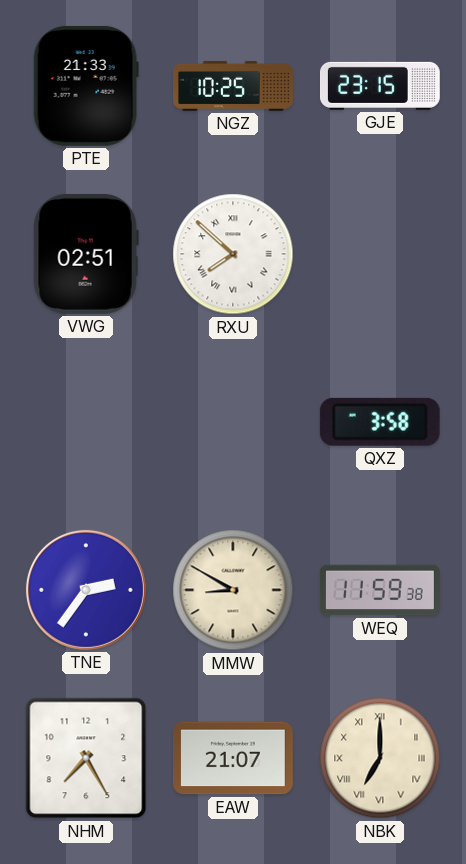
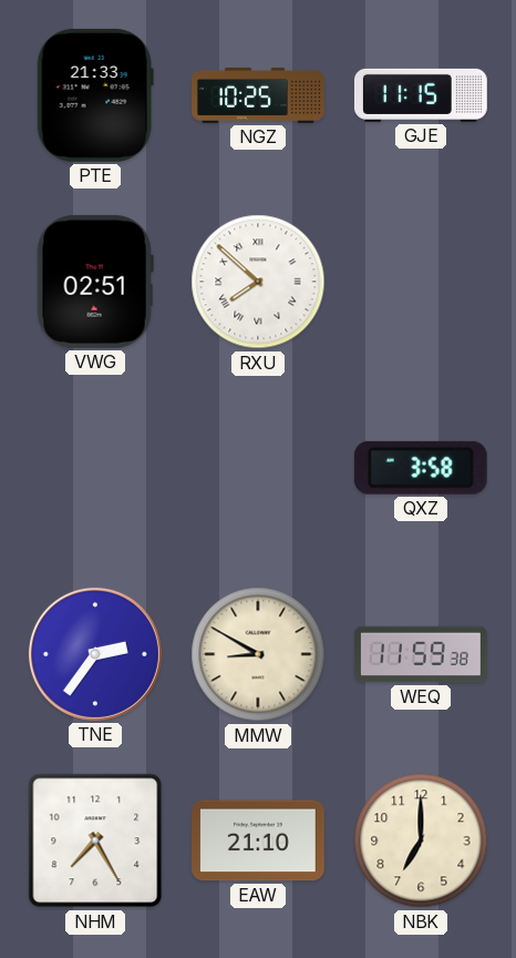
GJE: 23:15 -> 11:15 (421, 95)
EAW: 21:07 -> 21:10 (258, 840)
NBK numerals: Roman -> Arabic (421, 840)
